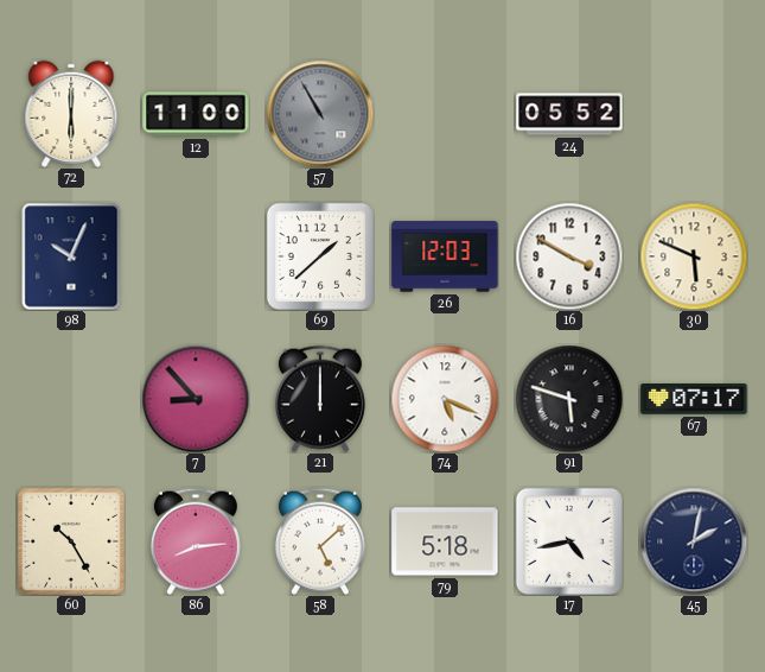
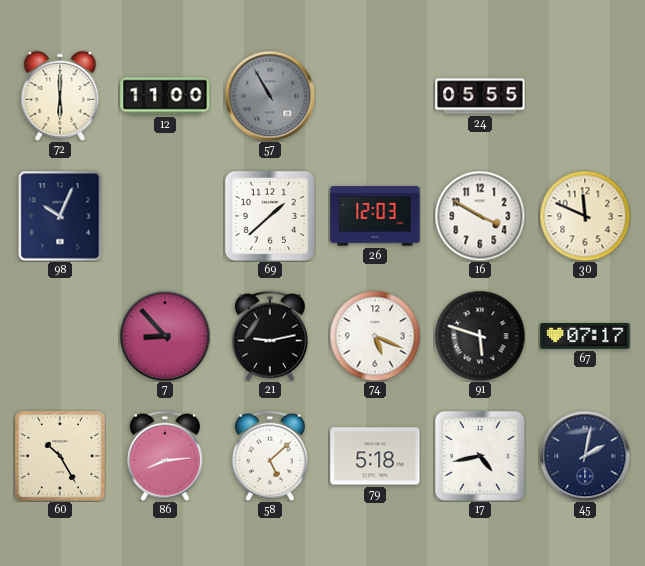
24: 05:52 -> 05:55 (480, 96)
30: 5:49 -> 11:49 (585, 216)
21: 12:00 -> 9:13 (270, 336)
